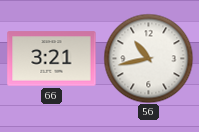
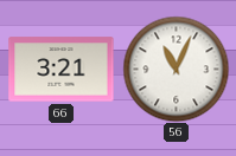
56: 10:43 -> 11:04 (176, 69)
